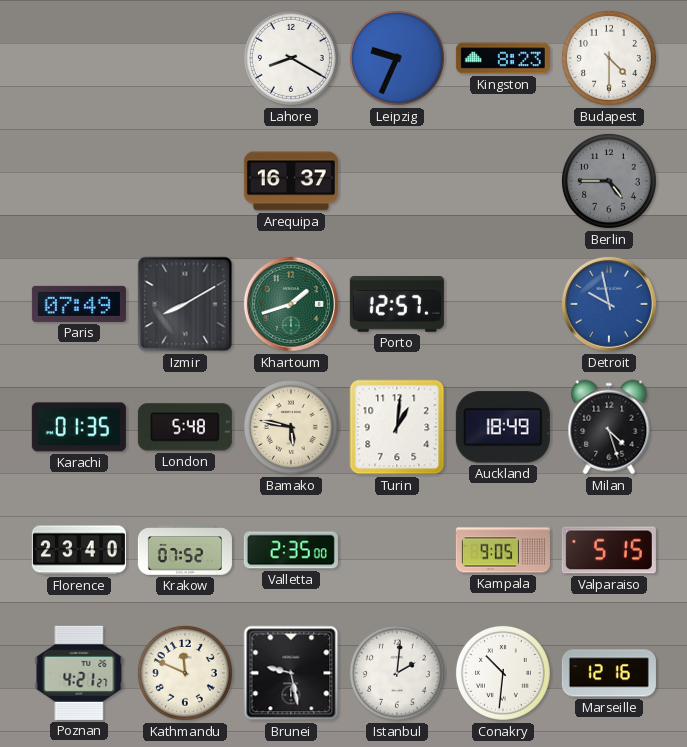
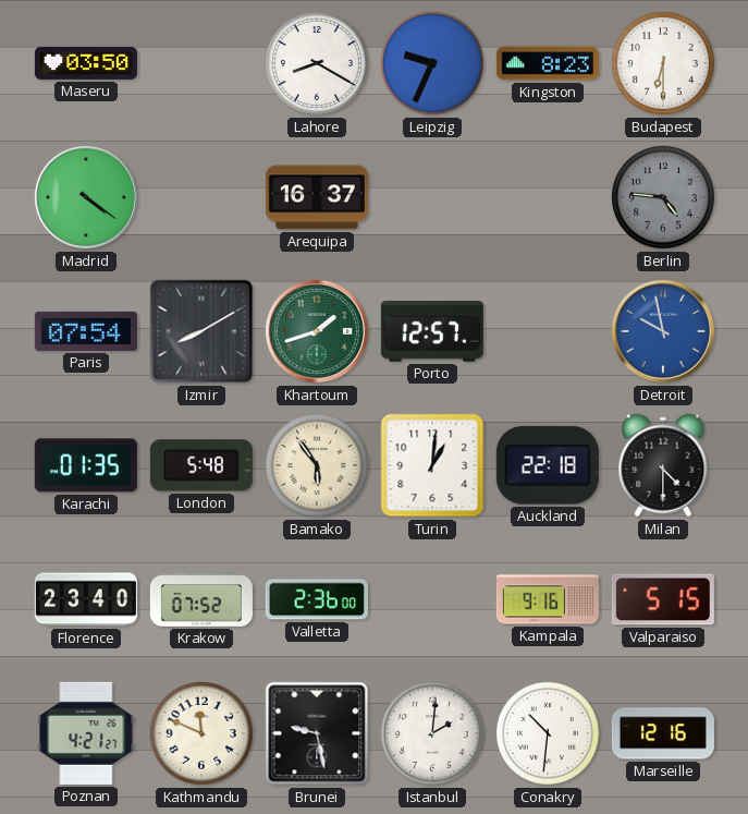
Maseru: none -> 03:50 (86, 63)
Budapest: 4:30 -> 6:30 (663, 63)
Madrid: none -> 4:21 (86, 197)
Berlin: 4:45 -> 4:46 (663, 197)
Paris: 07:49 -> 07:54 (86, 331)
Bamako: 5:47 -> 5:54 (317, 465)
Auckland: 18:49 -> 22:18 (548, 465)
Milan: 4:27 -> 4:30 (663, 465)
Valletta: 2:35 -> 2:36 (317, 599)
Kampala: 9:05 -> 9:16 (548, 599)
